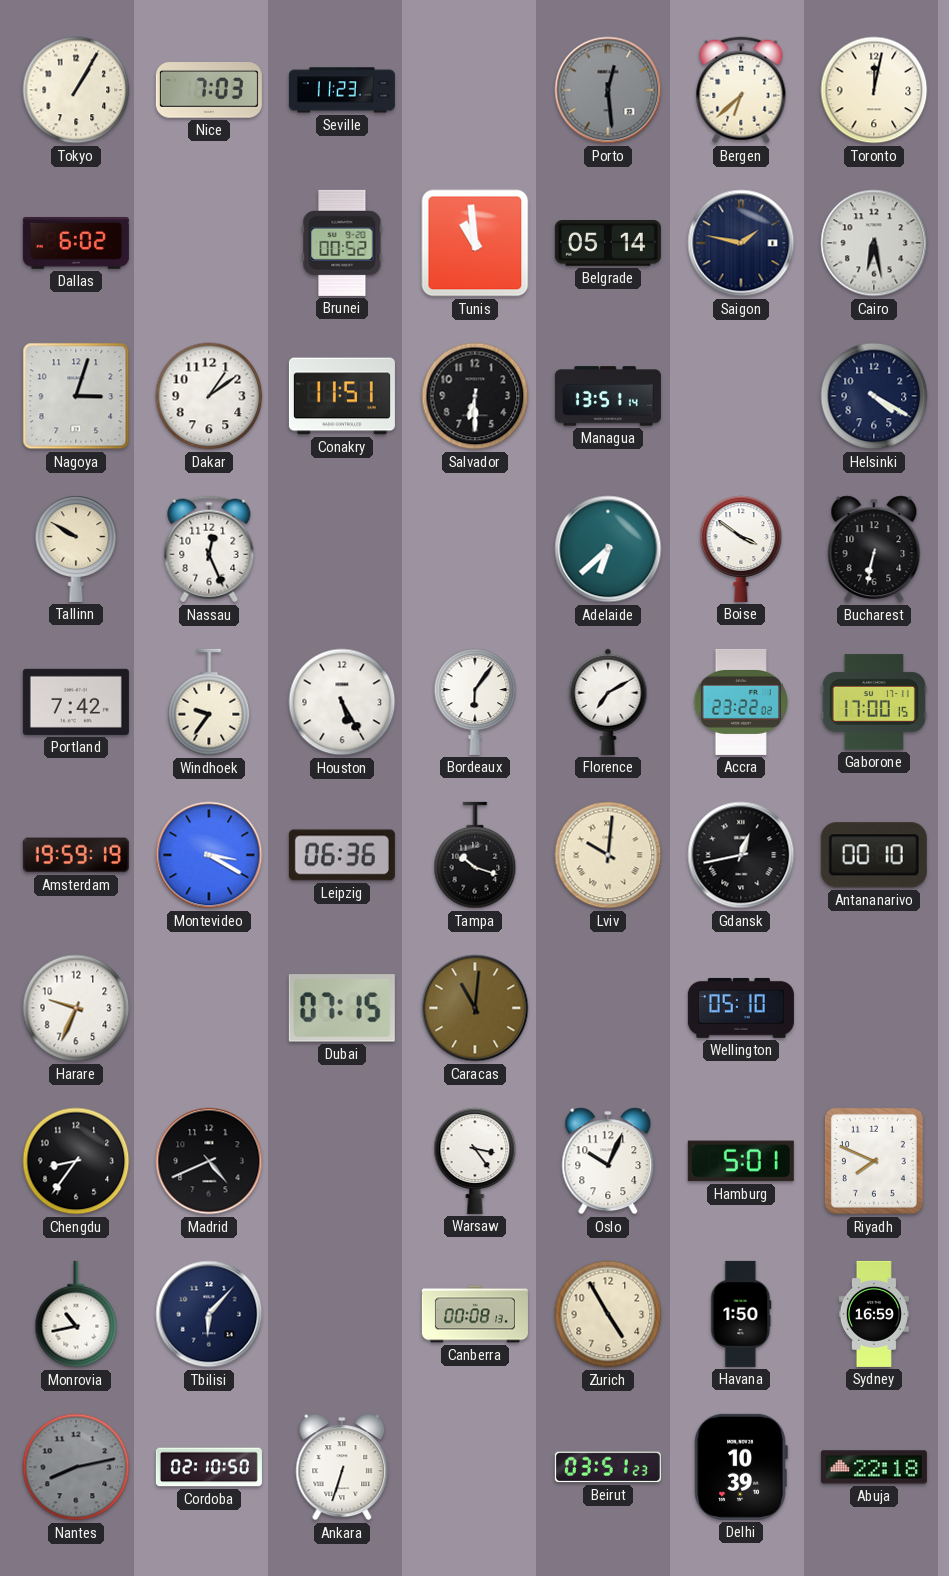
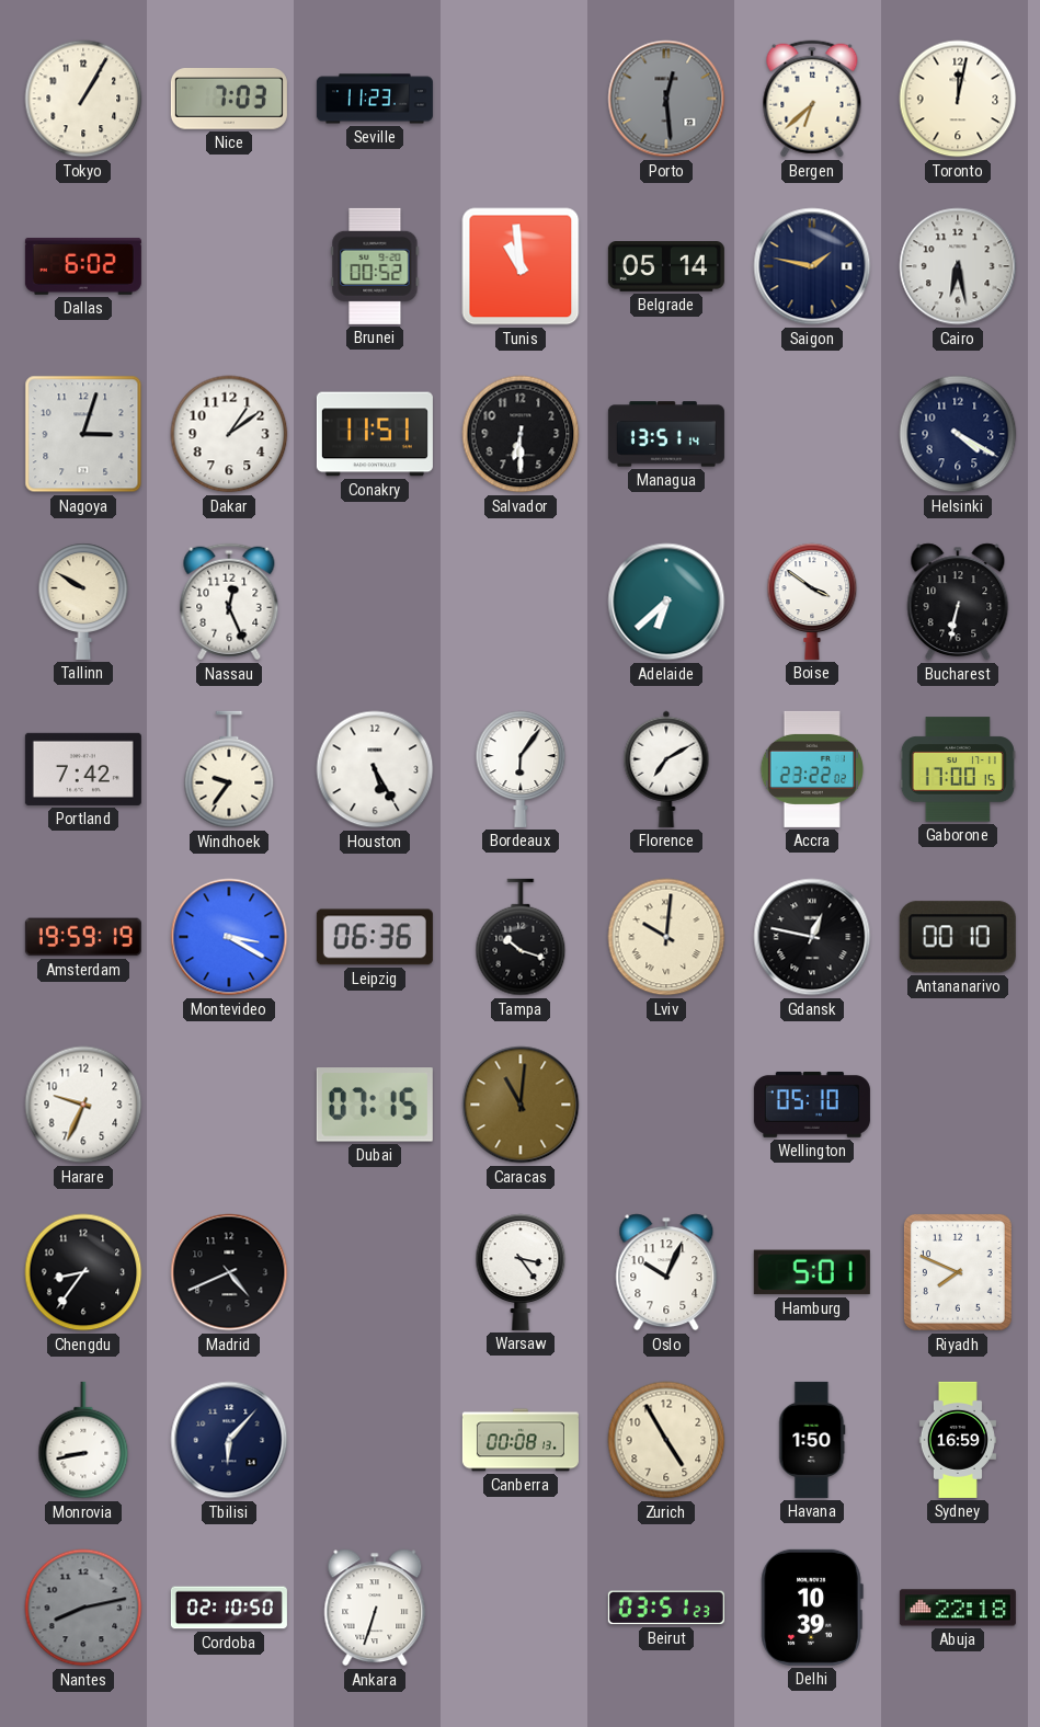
Gdansk: 12:43 -> 12:47 (812, 937)
Monrovia: 10:43 -> 8:43 (83, 1440)
